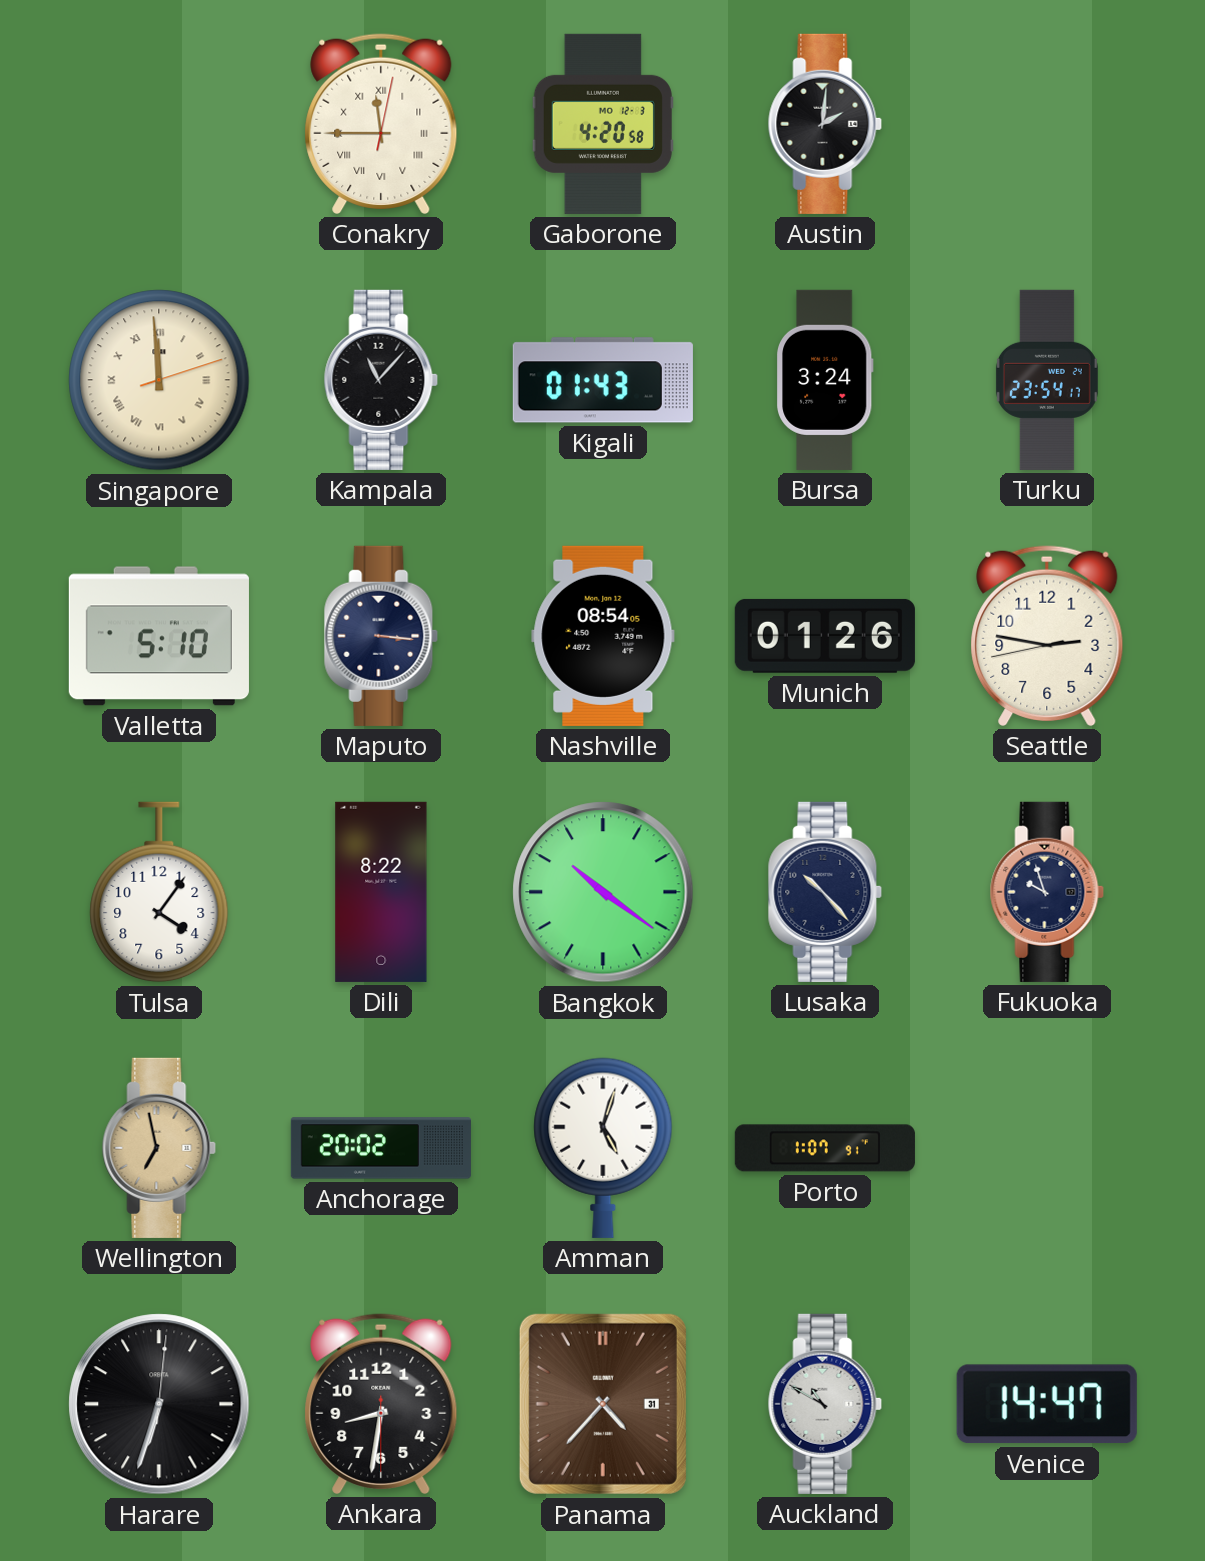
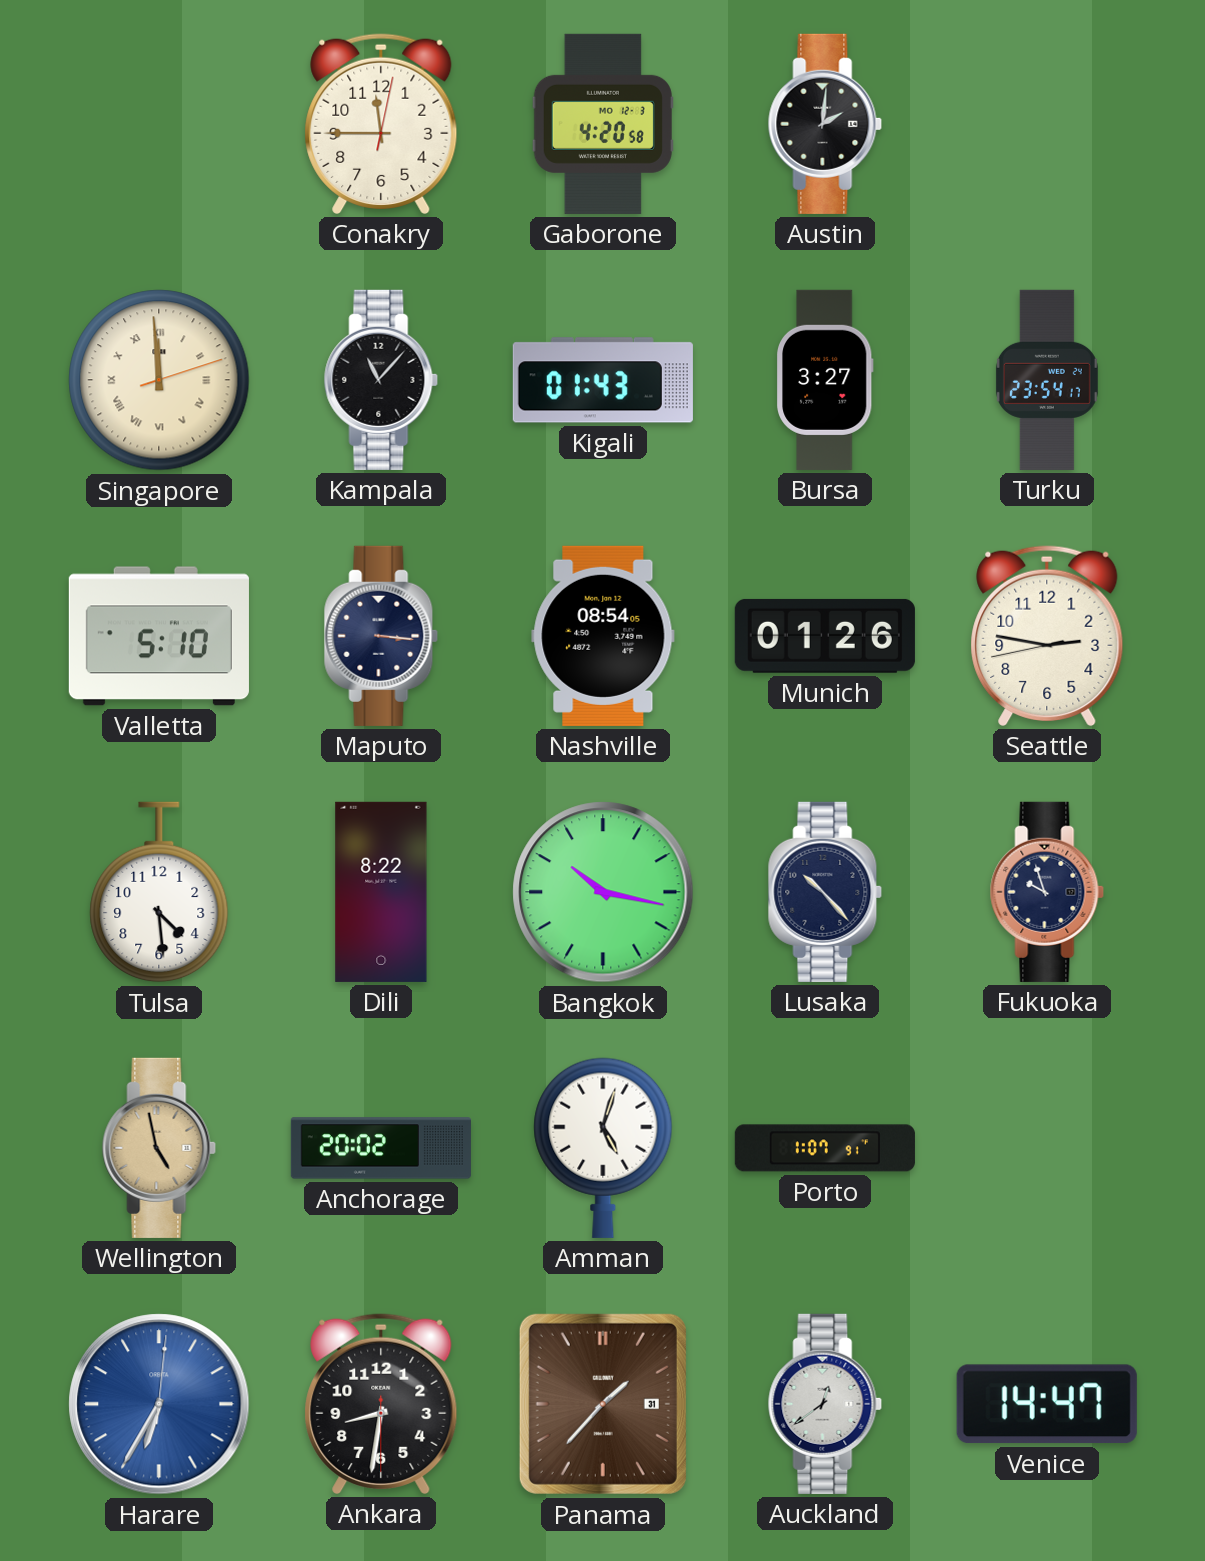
Conakry numerals: Roman -> Arabic (381, 124)
Bursa: 3:24 -> 3:27 (826, 380)
Tulsa: 4:06 -> 4:29 (159, 892)
Bangkok: 10:21 -> 10:17 (603, 892)
Wellington: 6:58 -> 4:58 (159, 1148)
Harare: 6:33 -> 6:35 (159, 1404)
Harare dial: black -> blue (159, 1404)
Panama: 4:37 -> 1:37 (603, 1404)
Auckland: 10:50 -> 12:39 (825, 1404)
